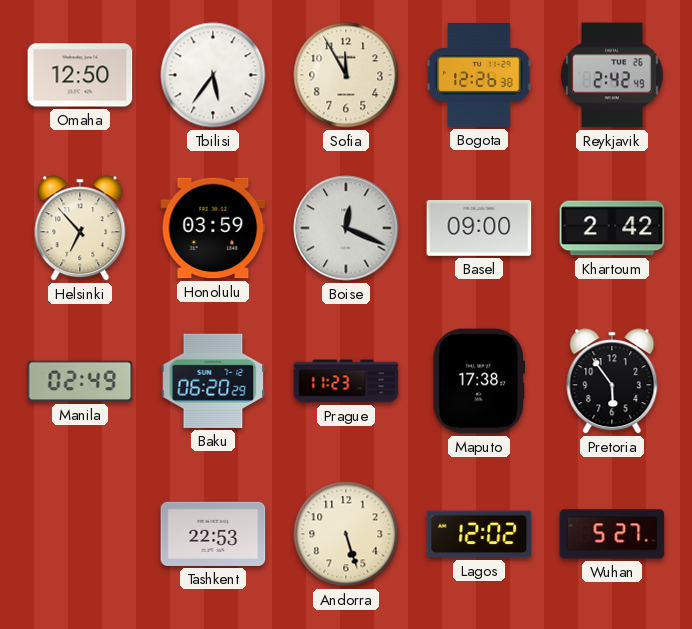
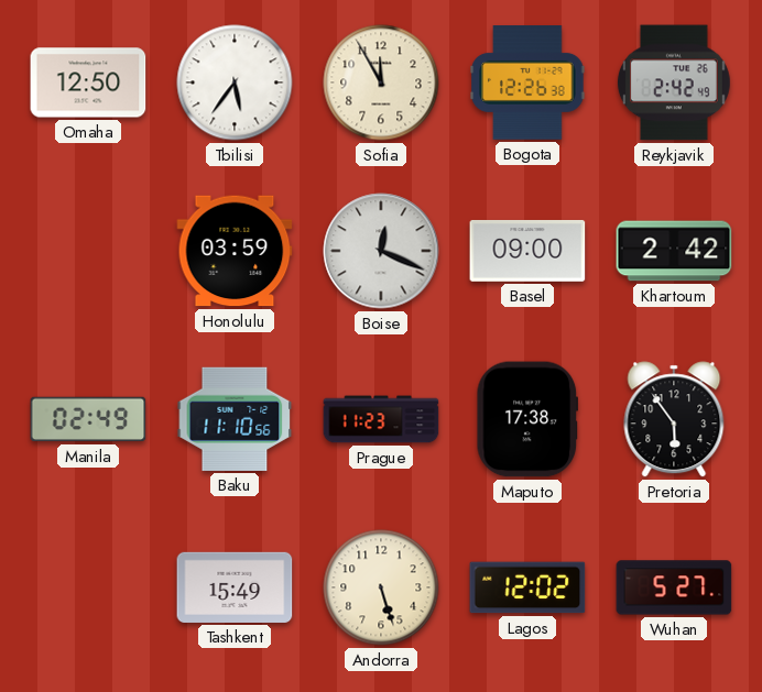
Helsinki: 6:53 -> none (80, 228)
Baku: 06:20 -> 11:10 (235, 419)
Tashkent: 22:53 -> 15:49 (235, 587)
